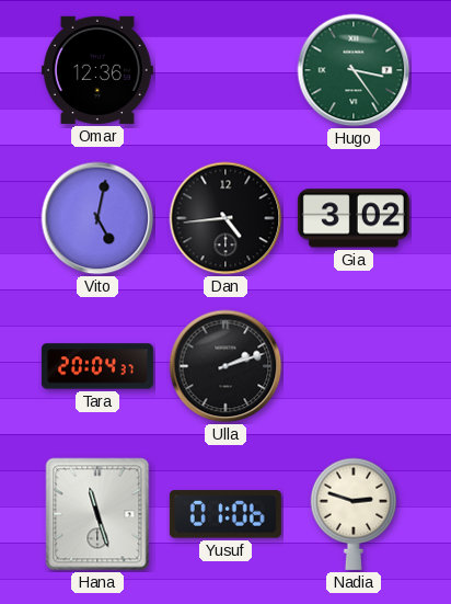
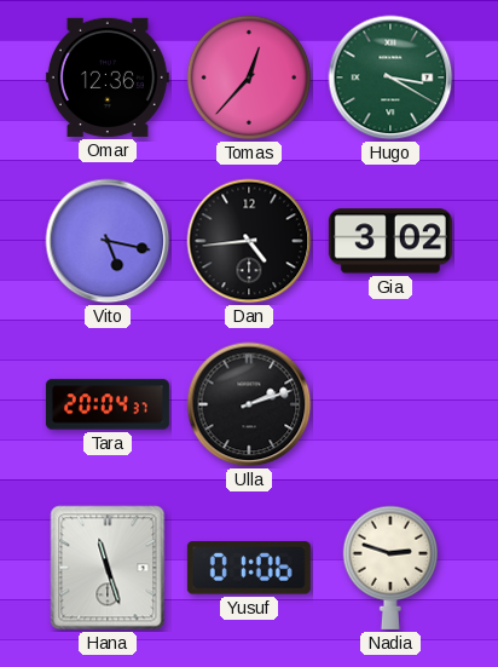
Tomas: none -> 12:37 (249, 77)
Hugo: 3:24 -> 3:20 (390, 77)
Vito: 5:02 -> 5:17 (108, 241)
